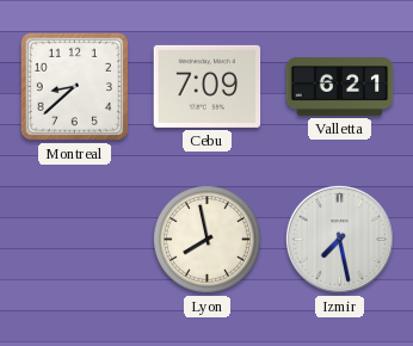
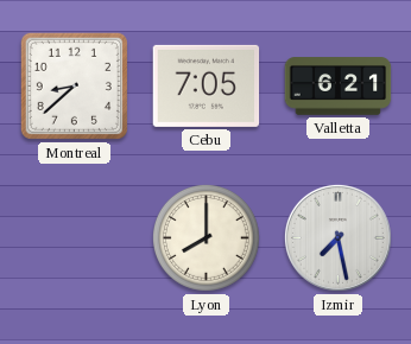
Cebu: 7:09 -> 7:05 (207, 85)
Lyon: 7:58 -> 8:00 (205, 237)
